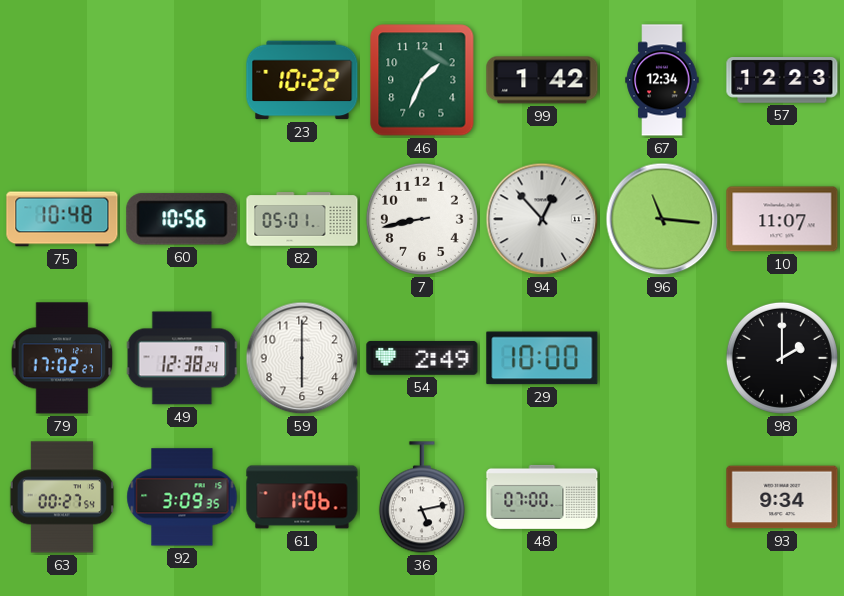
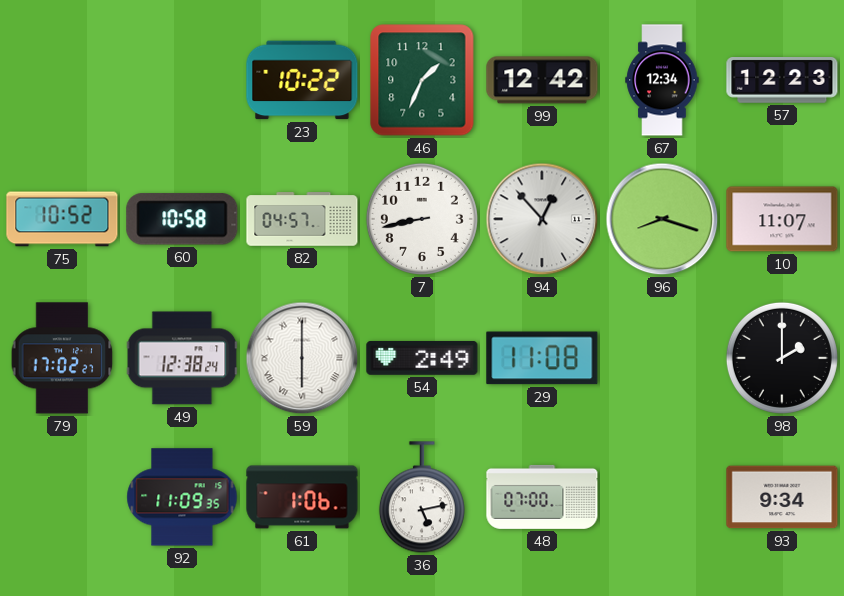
99: 1:42 -> 12:42 (542, 80)
75: 10:48 -> 10:52 (62, 219)
60: 10:56 -> 10:58 (182, 219)
82: 05:01 -> 04:57 (302, 219)
96: 11:16 -> 8:18 (662, 219)
59 numerals: Arabic -> Roman (302, 358)
29: 10:00 -> 11:08 (542, 358)
63: 00:27 -> none (62, 497)
92: 3:09 -> 11:09 (182, 497)
